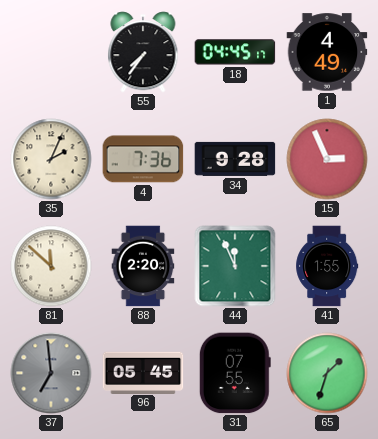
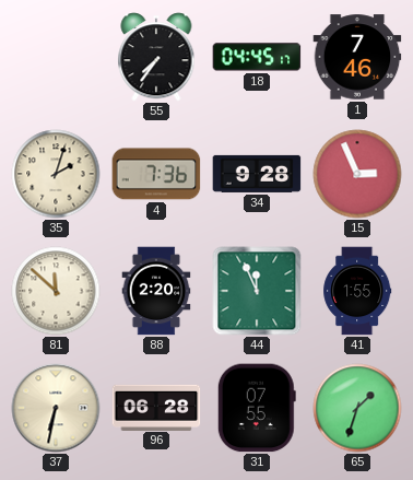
1: 4:49 -> 7:46 (357, 57)
35: 2:04 -> 2:03 (56, 174)
37: 6:59 -> 6:32 (56, 408)
37 dial: grey -> cream (56, 408)
96: 05:45 -> 06:28 (156, 407)
